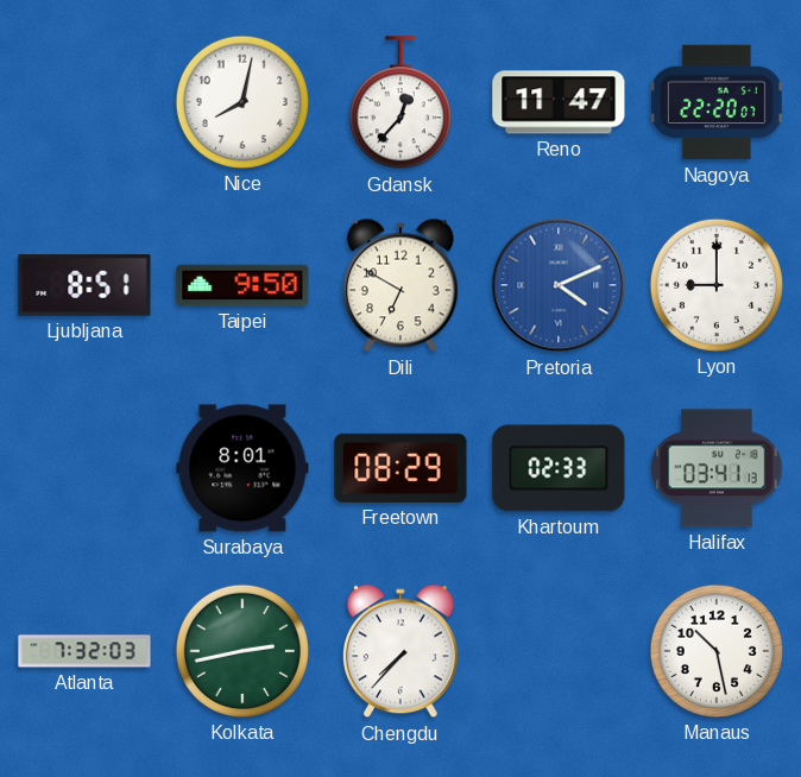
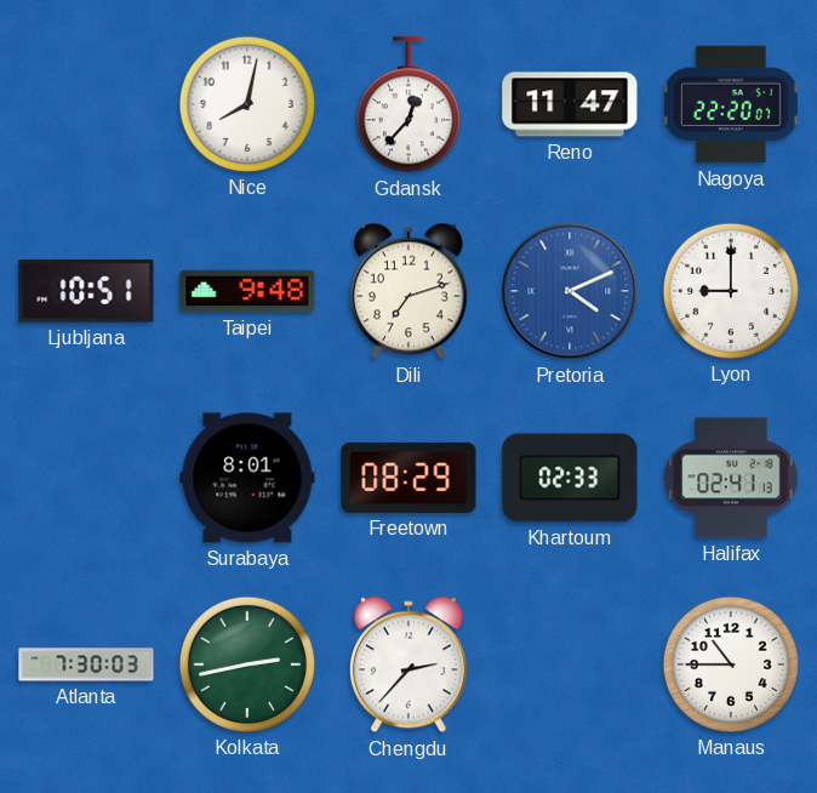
Ljubljana: 8:51 -> 10:51 (86, 291)
Taipei: 9:50 -> 9:48 (247, 291)
Dili: 6:50 -> 7:12 (408, 291)
Halifax: 03:41 -> 02:41 (731, 478)
Atlanta: 7:32 -> 7:30 (86, 664)
Chengdu: 7:37 -> 2:37 (408, 664)
Manaus: 10:28 -> 10:45 (731, 664)
